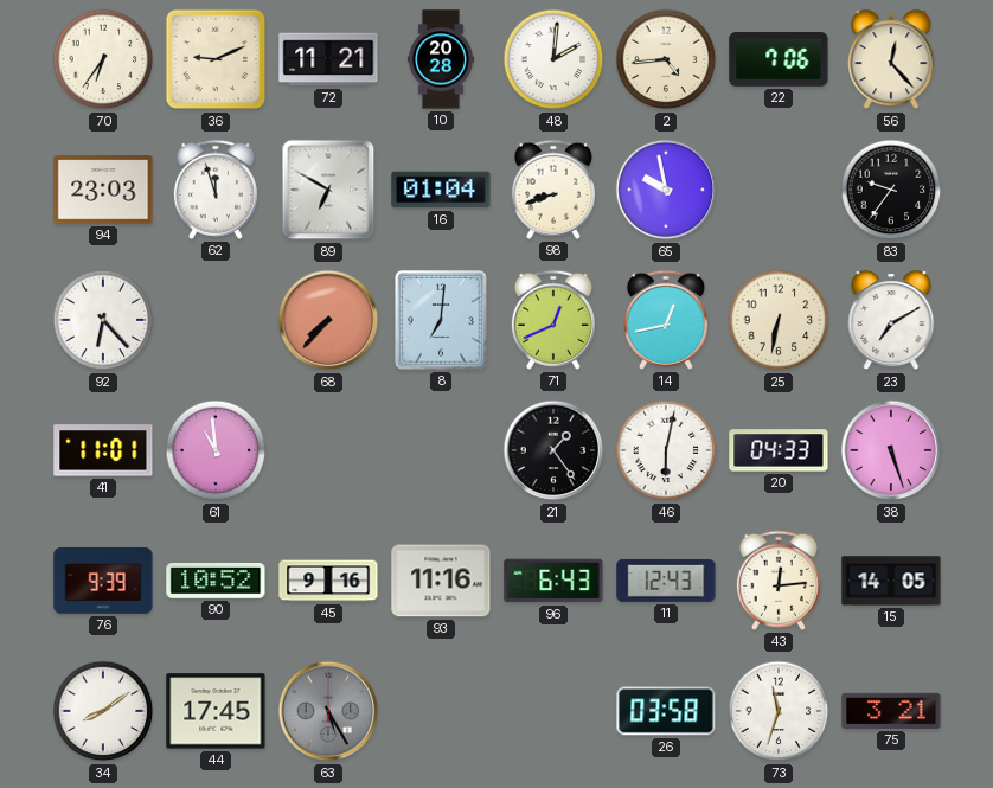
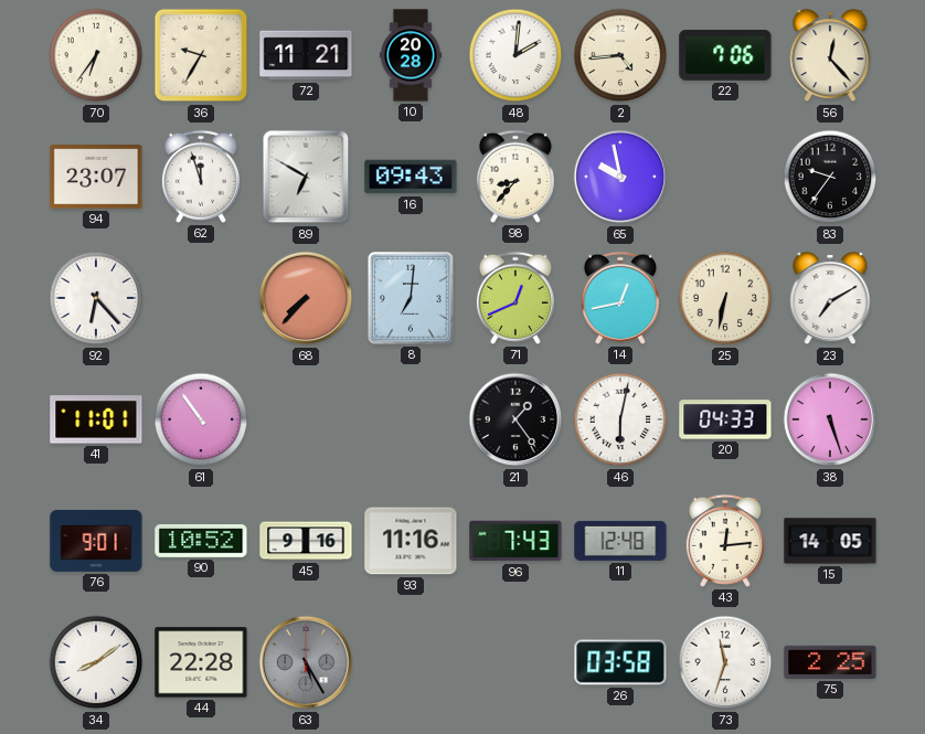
36: 9:11 -> 9:35 (201, 55)
94: 23:03 -> 23:07 (96, 177)
16: 01:04 -> 09:43 (411, 177)
98: 8:42 -> 8:37 (515, 177)
61: 10:59 -> 10:54 (201, 419)
76: 9:39 -> 9:01 (96, 541)
96: 6:43 -> 7:43 (515, 541)
11: 12:43 -> 12:48 (620, 541)
44: 17:45 -> 22:28 (201, 662)
75: 3:21 -> 2:25 (830, 662)
